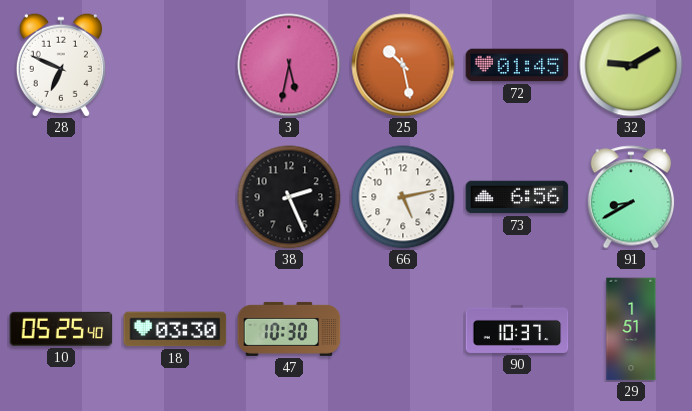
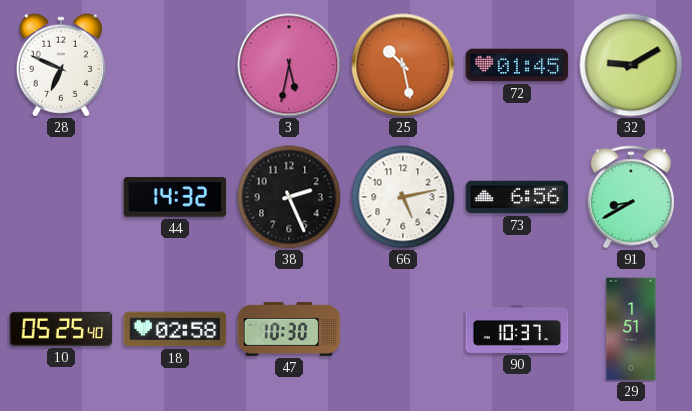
44: none -> 14:32 (175, 197)
18: 03:30 -> 02:58 (175, 329)
